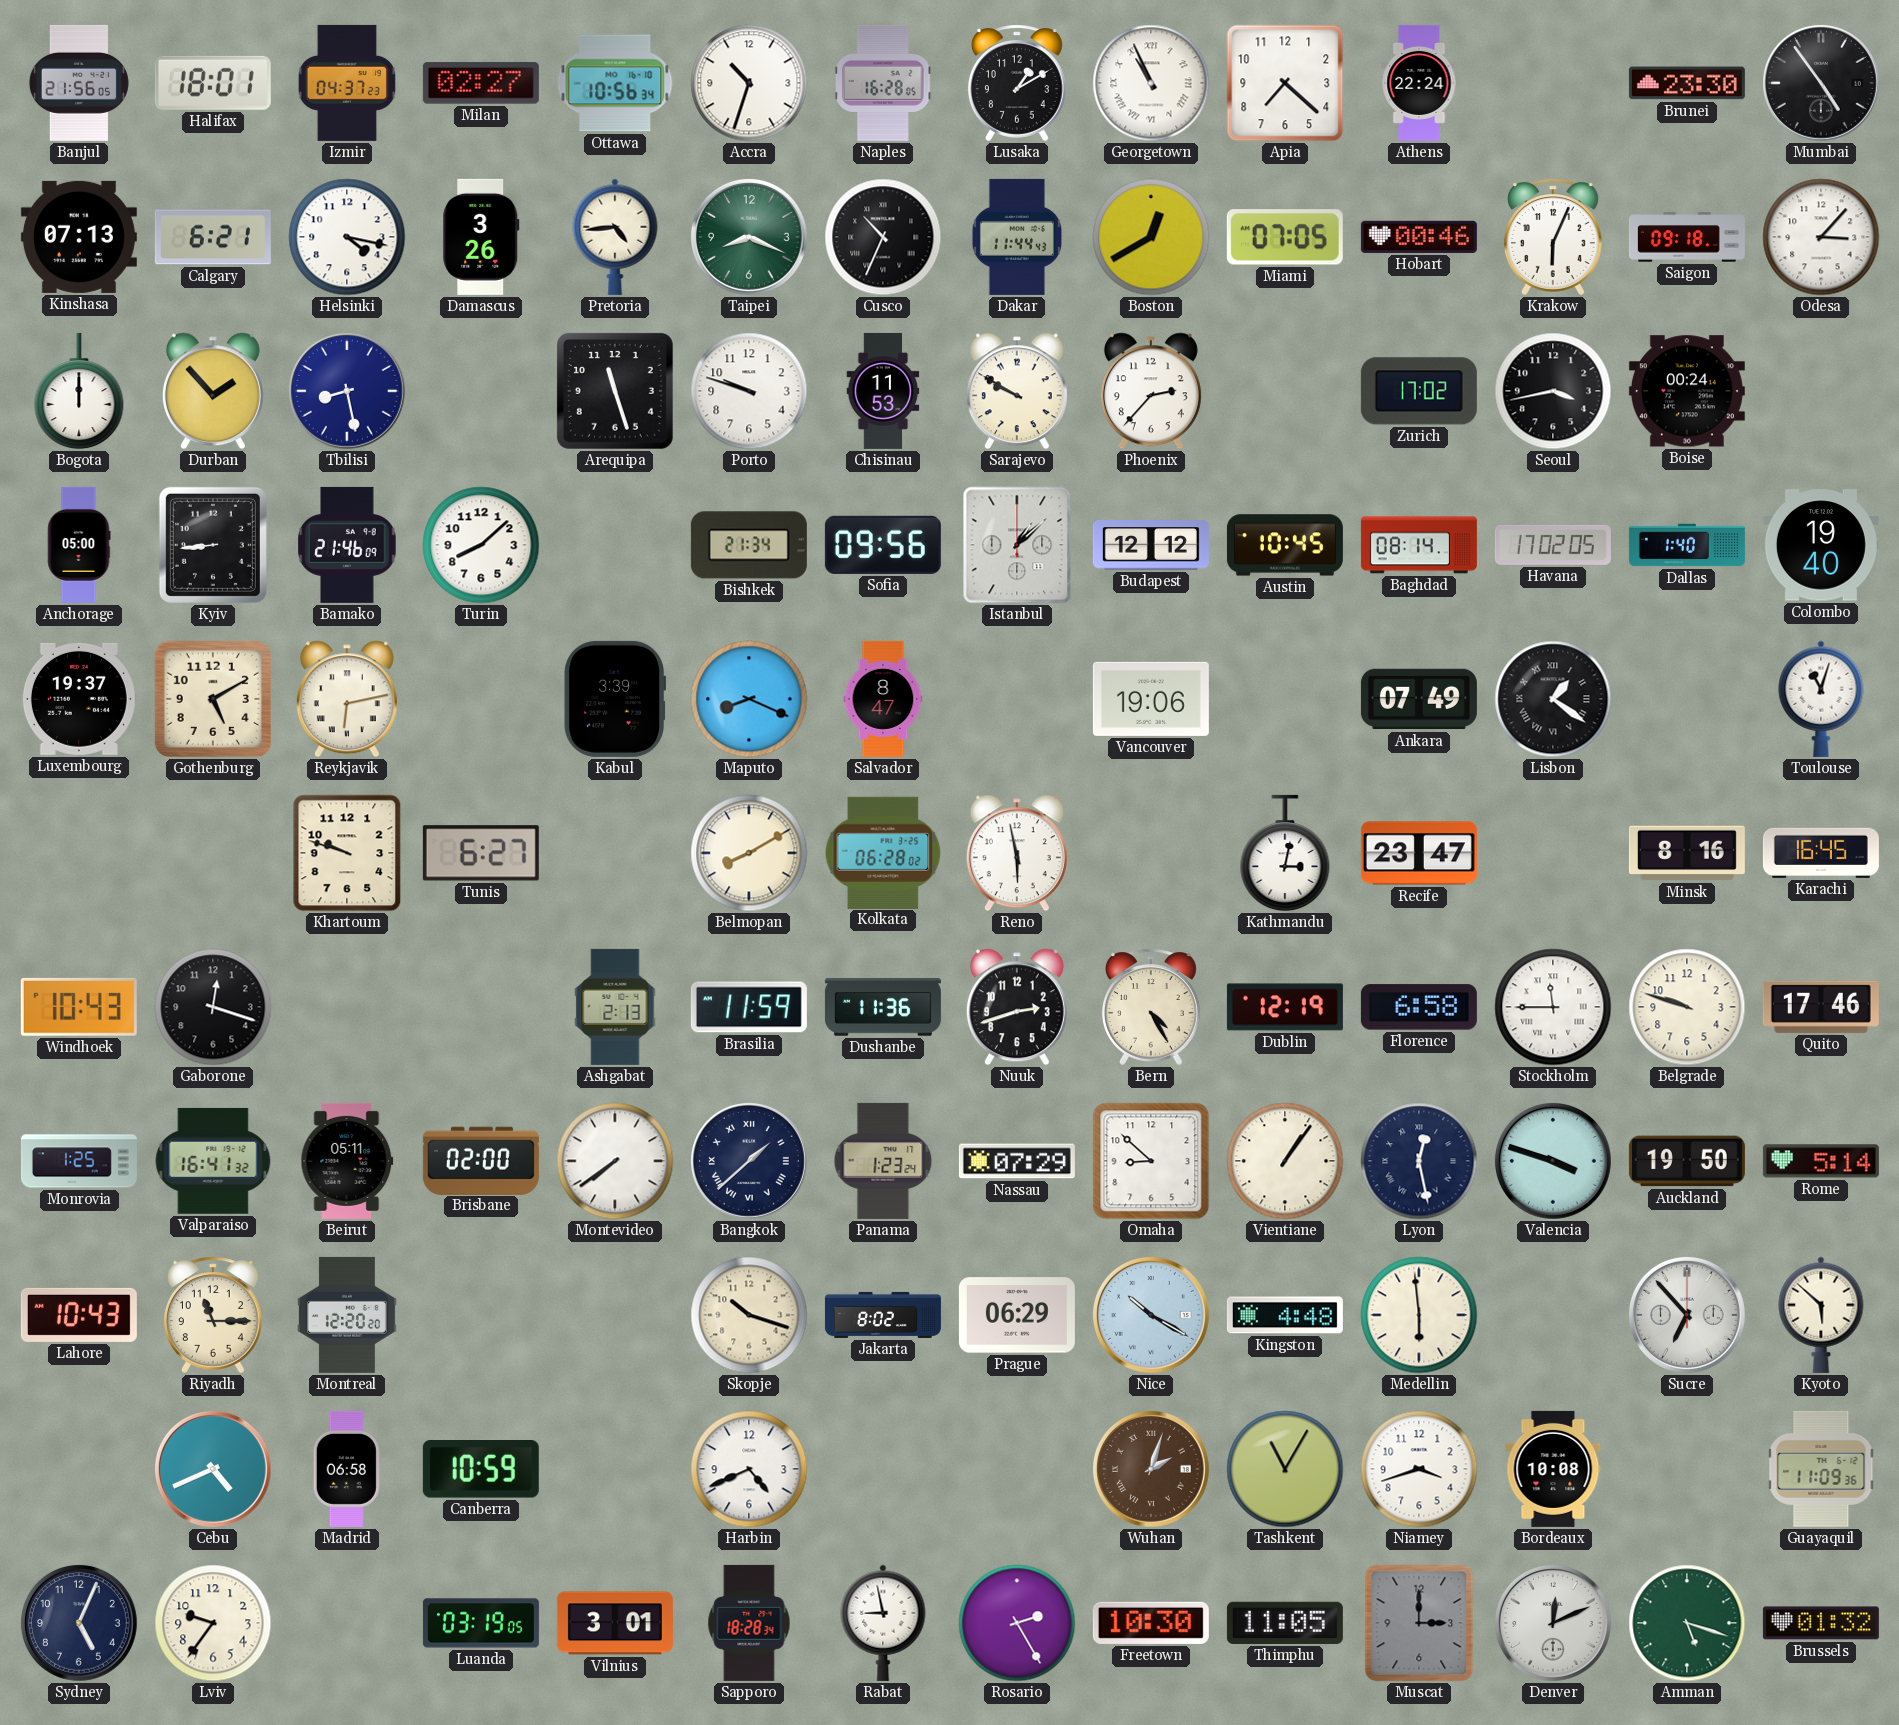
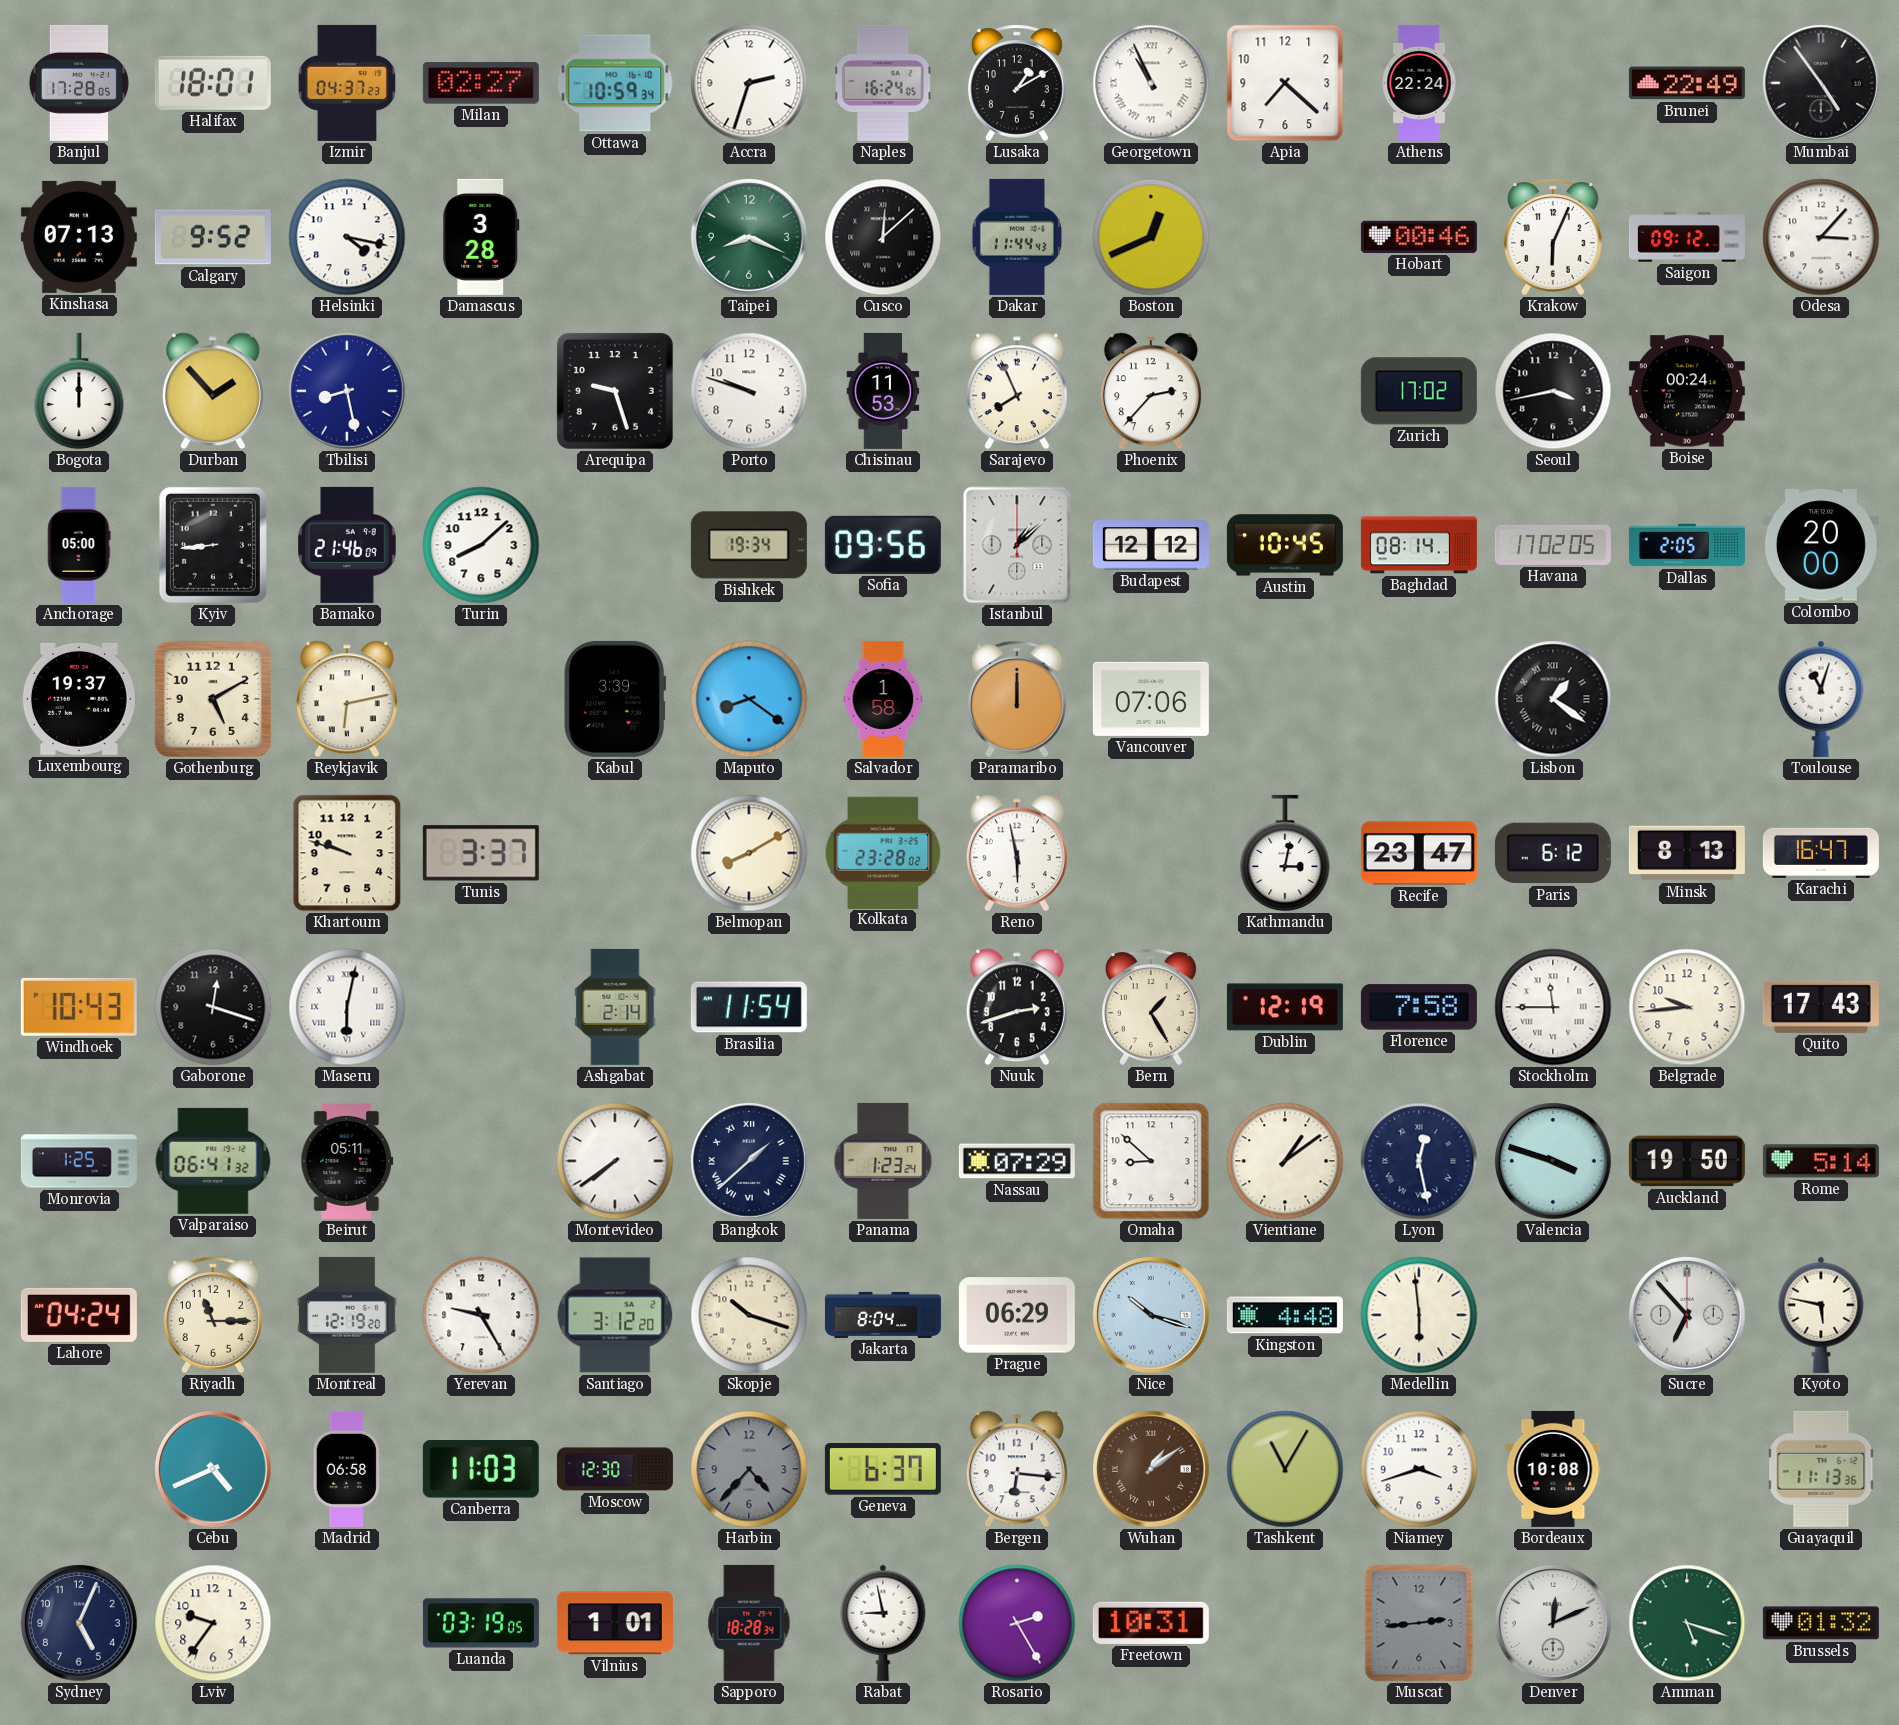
Banjul: 21:56 -> 17:28 (79, 83)
Ottawa: 10:56 -> 10:59 (615, 83)
Accra: 10:33 -> 2:33 (749, 83)
Naples: 16:28 -> 16:24 (884, 83)
Brunei: 23:30 -> 22:49 (1687, 83)
Calgary: 6:21 -> 9:52 (213, 237)
Damascus: 3:26 -> 3:28 (481, 237)
Pretoria: 4:44 -> none (615, 237)
Cusco: 10:34 -> 12:08 (883, 237)
Boston: 12:40 -> 12:41 (1151, 237)
Miami: 07:05 -> none (1285, 237)
Saigon: 09:18 -> 09:12 (1687, 237)
Arequipa: 11:27 -> 9:27 (615, 391)
Sarajevo: 9:50 -> 7:56 (1017, 391)
Bishkek: 21:34 -> 19:34 (749, 545)
Dallas: 1:40 -> 2:05 (1687, 545)
Colombo: 19:40 -> 20:00 (1821, 545)
Maputo: 8:19 -> 8:21 (749, 699)
Salvador: 8:47 -> 1:58 (883, 699)
Paramaribo: none -> 12:00 (1017, 699)
Vancouver: 19:06 -> 07:06 (1151, 699)
Ankara: 07:49 -> none (1419, 699)
Tunis: 6:27 -> 3:37 (481, 853)
Kolkata: 06:28 -> 23:28 (883, 852)
Paris: none -> 6:12 (1553, 853)
Minsk: 8:16 -> 8:13 (1687, 853)
Karachi: 16:45 -> 16:47 (1821, 853)
Maseru: none -> 6:02 (347, 1007)
Ashgabat: 2:13 -> 2:14 (615, 1007)
Brasilia: 11:59 -> 11:54 (749, 1007)
Dushanbe: 11:36 -> none (883, 1007)
Bern: 4:25 -> 1:25 (1151, 1007)
Florence: 6:58 -> 7:58 (1419, 1007)
Belgrade: 9:48 -> 9:44 (1687, 1007)
Quito: 17:46 -> 17:43 (1821, 1007)
Valparaiso: 16:41 -> 06:41 (213, 1161)
Brisbane: 02:00 -> none (481, 1160)
Vientiane: 1:06 -> 1:09 (1285, 1161)
Lahore: 10:43 -> 04:24 (79, 1315)
Montreal: 12:20 -> 12:19 (347, 1315)
Yerevan: none -> 9:25 (481, 1315)
Santiago: none -> 3:12 (615, 1315)
Jakarta: 8:02 -> 8:04 (883, 1315)
Nice: 10:20 -> 10:18 (1151, 1315)
Kyoto: 5:52 -> 5:47 (1821, 1315)
Canberra: 10:59 -> 11:03 (481, 1470)
Moscow: none -> 12:30 (615, 1469)
Harbin: 4:41 -> 4:37 (749, 1469)
Harbin dial: white -> grey (749, 1469)
Geneva: none -> 6:37 (883, 1469)
Bergen: none -> 6:16 (1017, 1469)
Wuhan: 2:03 -> 1:09 (1151, 1469)
Guayaquil: 11:09 -> 11:13 (1821, 1469)
Vilnius: 3:01 -> 1:01 (615, 1623)
Freetown: 10:30 -> 10:31 (1151, 1623)
Thimphu: 11:05 -> none (1285, 1623)
Muscat: 3:00 -> 2:44 (1419, 1623)
